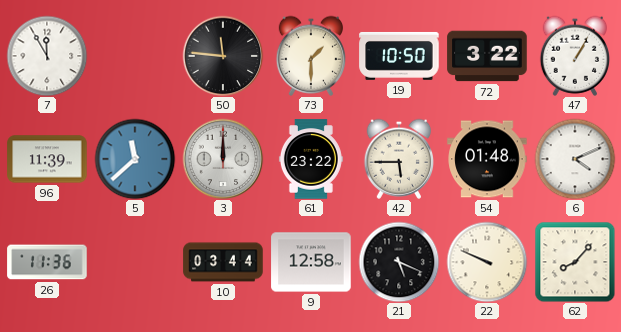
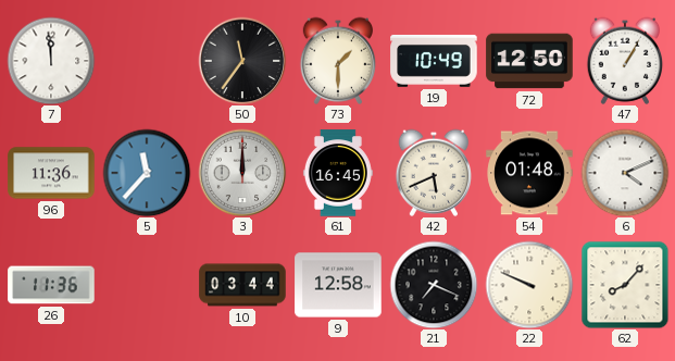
7: 11:55 -> 11:59 (51, 61)
50: 11:46 -> 11:36 (242, 61)
19: 10:50 -> 10:49 (434, 61)
72: 3:22 -> 12:50 (529, 61)
96: 11:39 -> 11:36 (51, 173)
5: 11:38 -> 11:37 (147, 173)
61: 23:22 -> 16:45 (338, 173)
42: 5:45 -> 5:41 (433, 173)
21: 5:19 -> 7:19 (434, 285)
